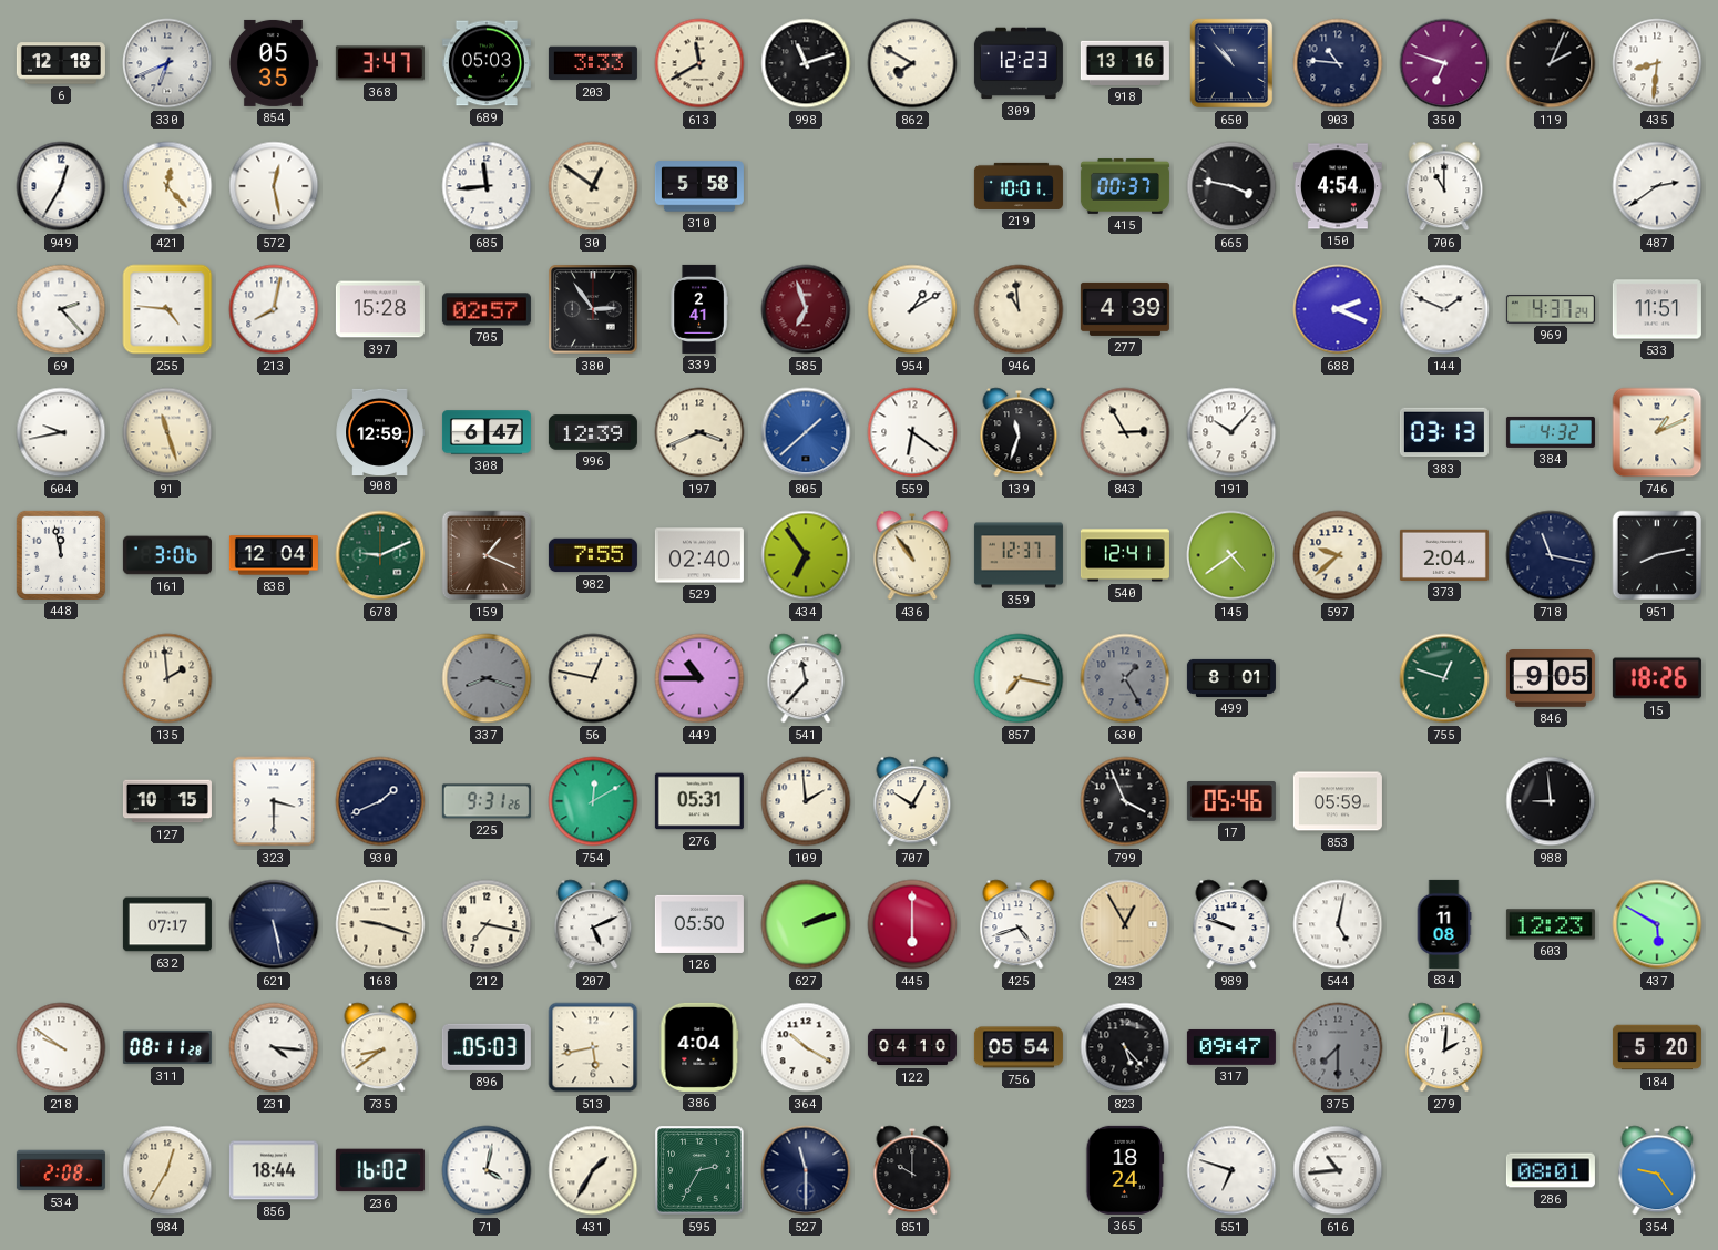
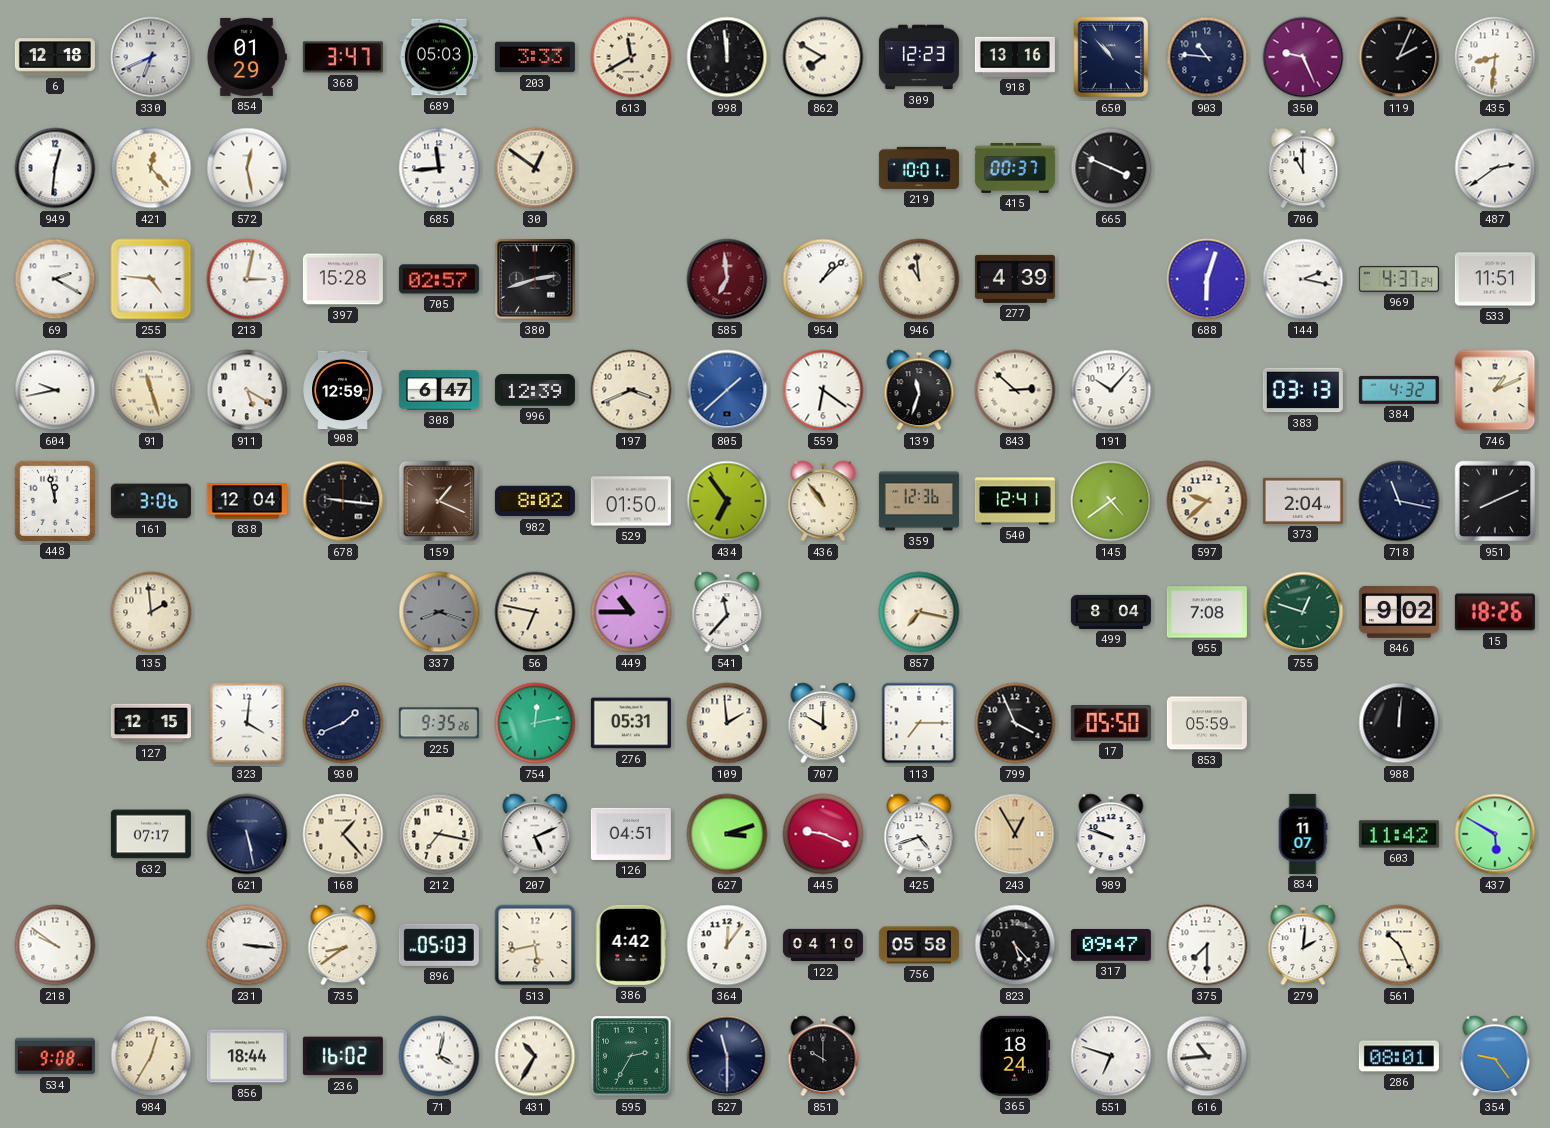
854: 05:35 -> 01:29 (246, 57)
998: 11:12 -> 11:59 (727, 57)
350: 6:48 -> 9:26 (1303, 57)
949: 12:35 -> 12:31 (55, 168)
310: 5:58 -> none (699, 186)
665: 3:47 -> 3:49 (1111, 168)
150: 4:54 -> none (1338, 186)
69: 2:23 -> 2:20 (55, 279)
213: 8:02 -> 3:02 (247, 279)
380: 2:54 -> 2:42 (535, 279)
339: 2:41 -> none (699, 309)
585: 6:57 -> 6:59 (727, 279)
954: 1:10 -> 1:08 (823, 279)
688: 2:19 -> 6:03 (1207, 279)
144: 1:49 -> 2:17 (1303, 279)
911: none -> 5:20 (247, 390)
843: 2:55 -> 2:52 (1015, 390)
678: 9:11 -> 9:16 (343, 501)
678 dial: green -> black (343, 501)
982: 7:55 -> 8:02 (535, 501)
529: 02:40 -> 01:50 (631, 501)
359: 12:37 -> 12:36 (919, 501)
951: 8:13 -> 8:11 (1495, 501)
56: 12:47 -> 6:47 (535, 612)
630: 1:25 -> none (1125, 678)
499: 8:01 -> 8:04 (1111, 612)
955: none -> 7:08 (1207, 612)
846: 9:05 -> 9:02 (1399, 613)
127: 10:15 -> 12:15 (151, 723)
323: 3:30 -> 4:01 (247, 723)
225: 9:31 -> 9:35 (439, 723)
754: 12:10 -> 12:13 (535, 723)
707: 10:05 -> 10:00 (823, 723)
113: none -> 7:15 (919, 723)
17: 05:46 -> 05:50 (1111, 724)
988: 8:59 -> 12:01 (1399, 723)
168: 9:18 -> 1:23 (343, 834)
126: 05:50 -> 04:51 (631, 834)
627: 2:12 -> 3:12 (727, 834)
445: 6:00 -> 9:19 (823, 834)
544: 5:02 -> none (1338, 924)
834: 11:08 -> 11:07 (1303, 834)
603: 12:23 -> 11:42 (1399, 834)
311: 08:11 -> none (167, 1047)
231: 4:16 -> 3:16 (247, 945)
386: 4:04 -> 4:42 (631, 945)
364: 10:20 -> 12:06 (727, 945)
756: 05:54 -> 05:58 (919, 945)
375 dial: grey -> white (1207, 945)
561: none -> 10:26 (1399, 945)
184: 5:20 -> none (1657, 1047)
534: 2:08 -> 9:08 (55, 1056)
431: 1:35 -> 10:35 (535, 1056)
